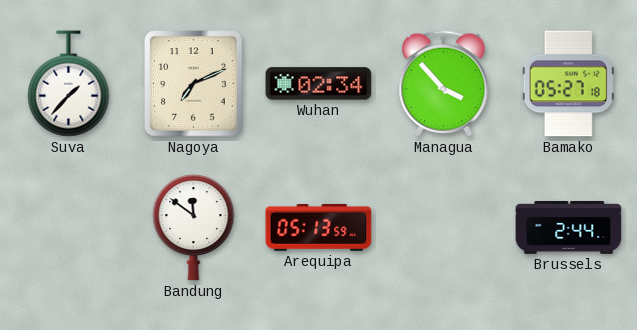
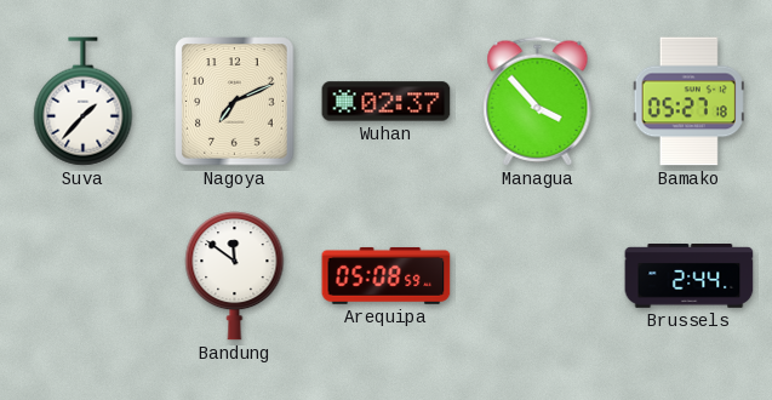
Wuhan: 02:34 -> 02:37 (387, 102)
Arequipa: 05:13 -> 05:08 (387, 275)
